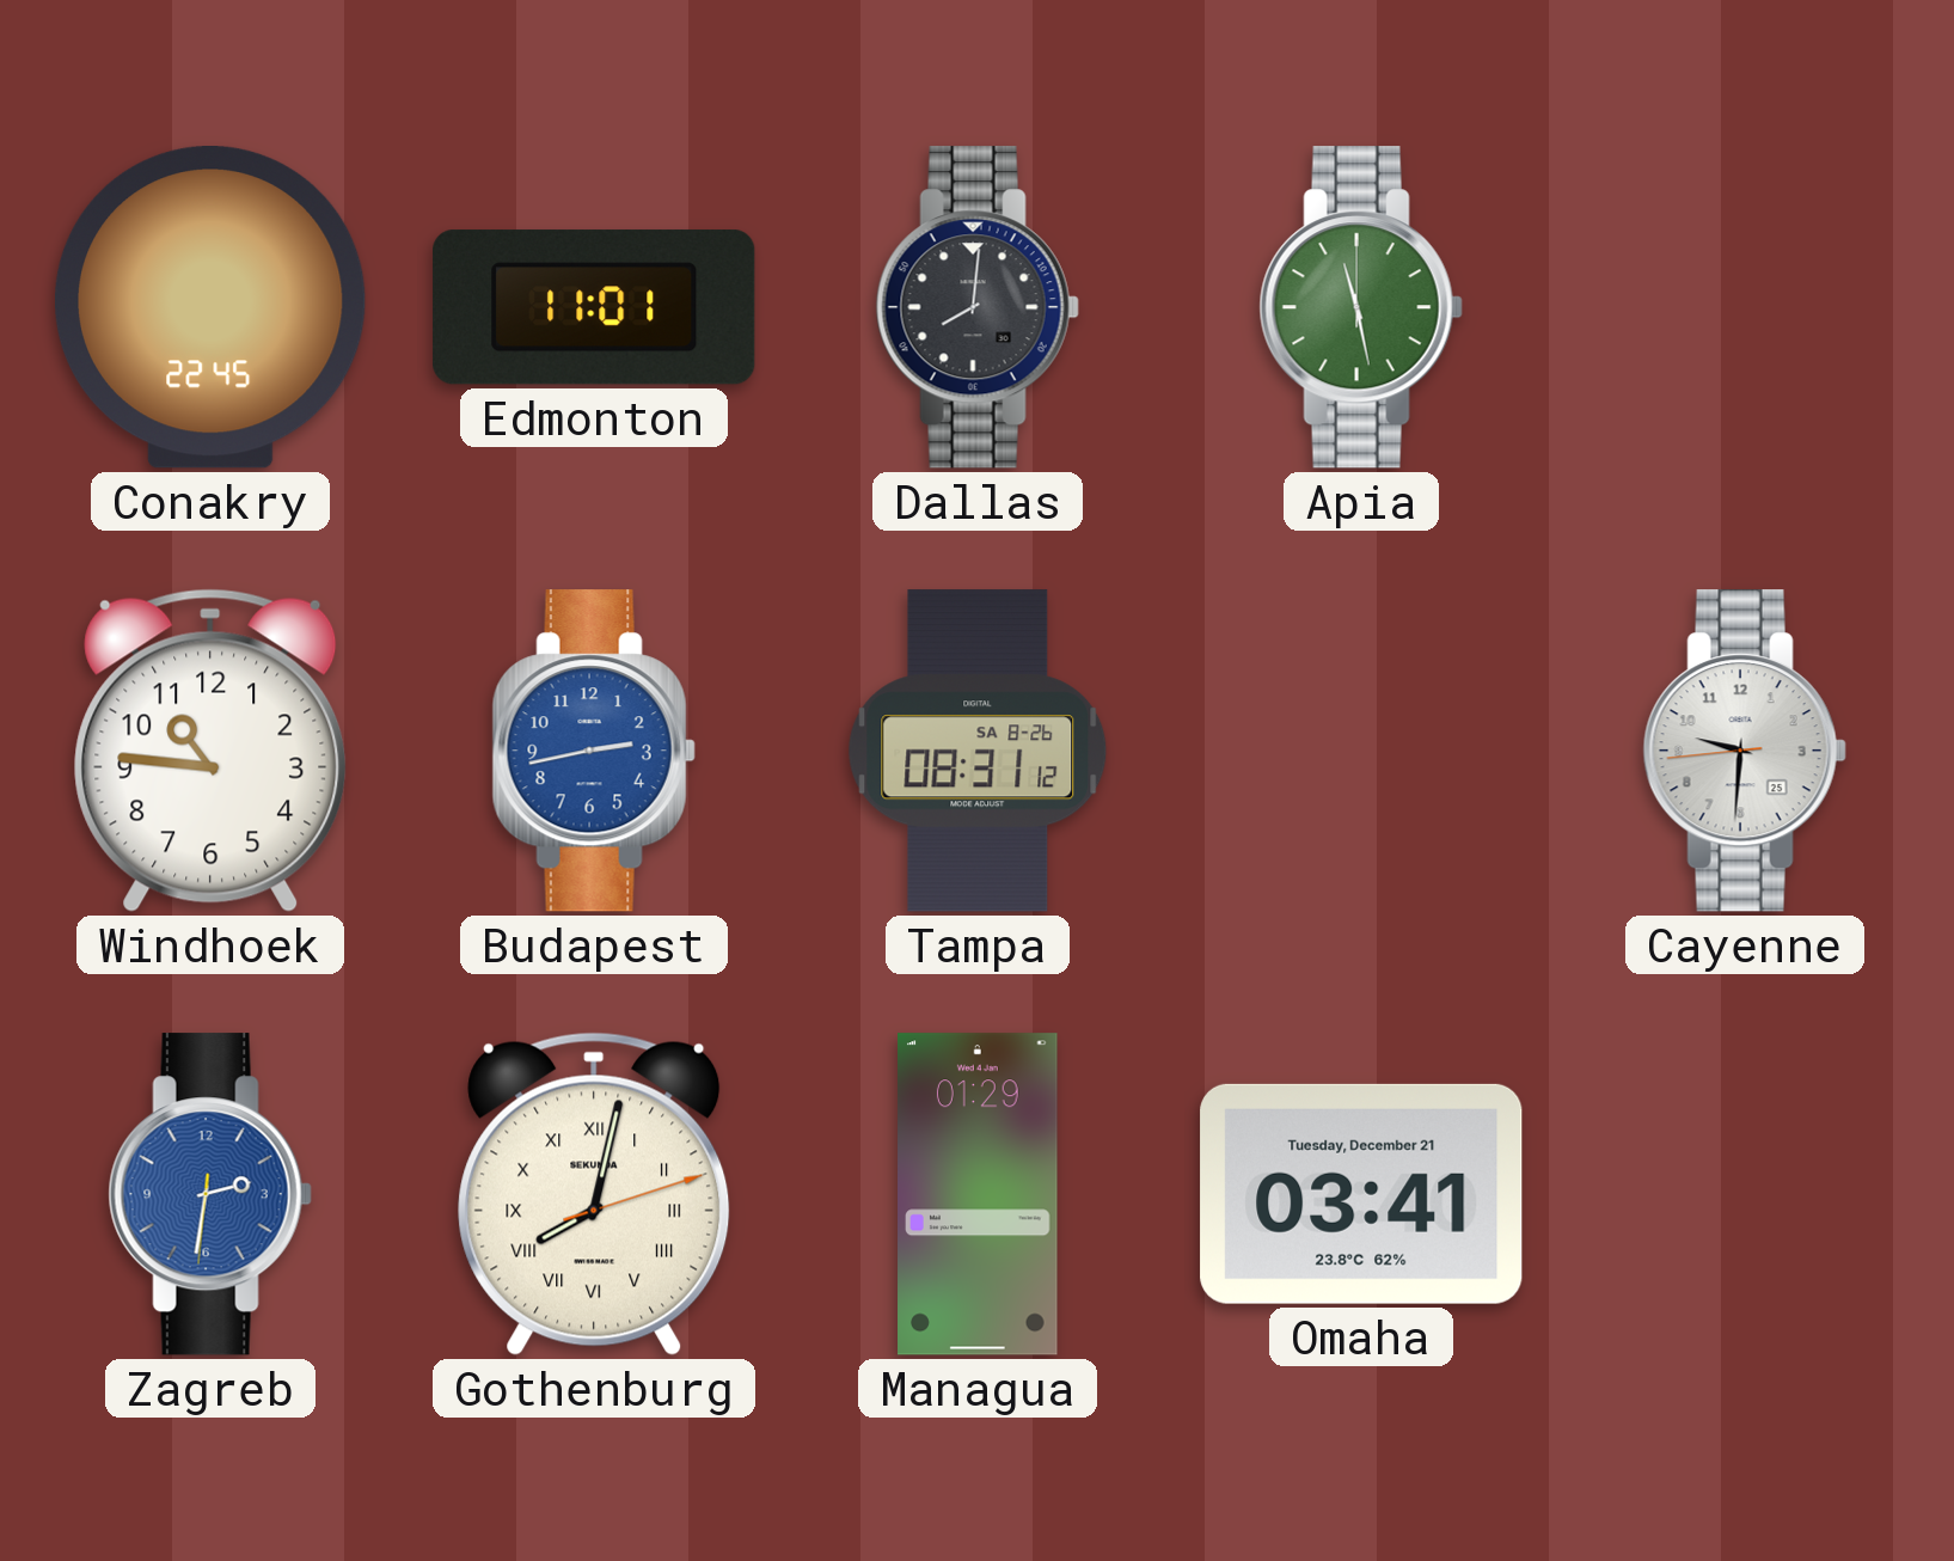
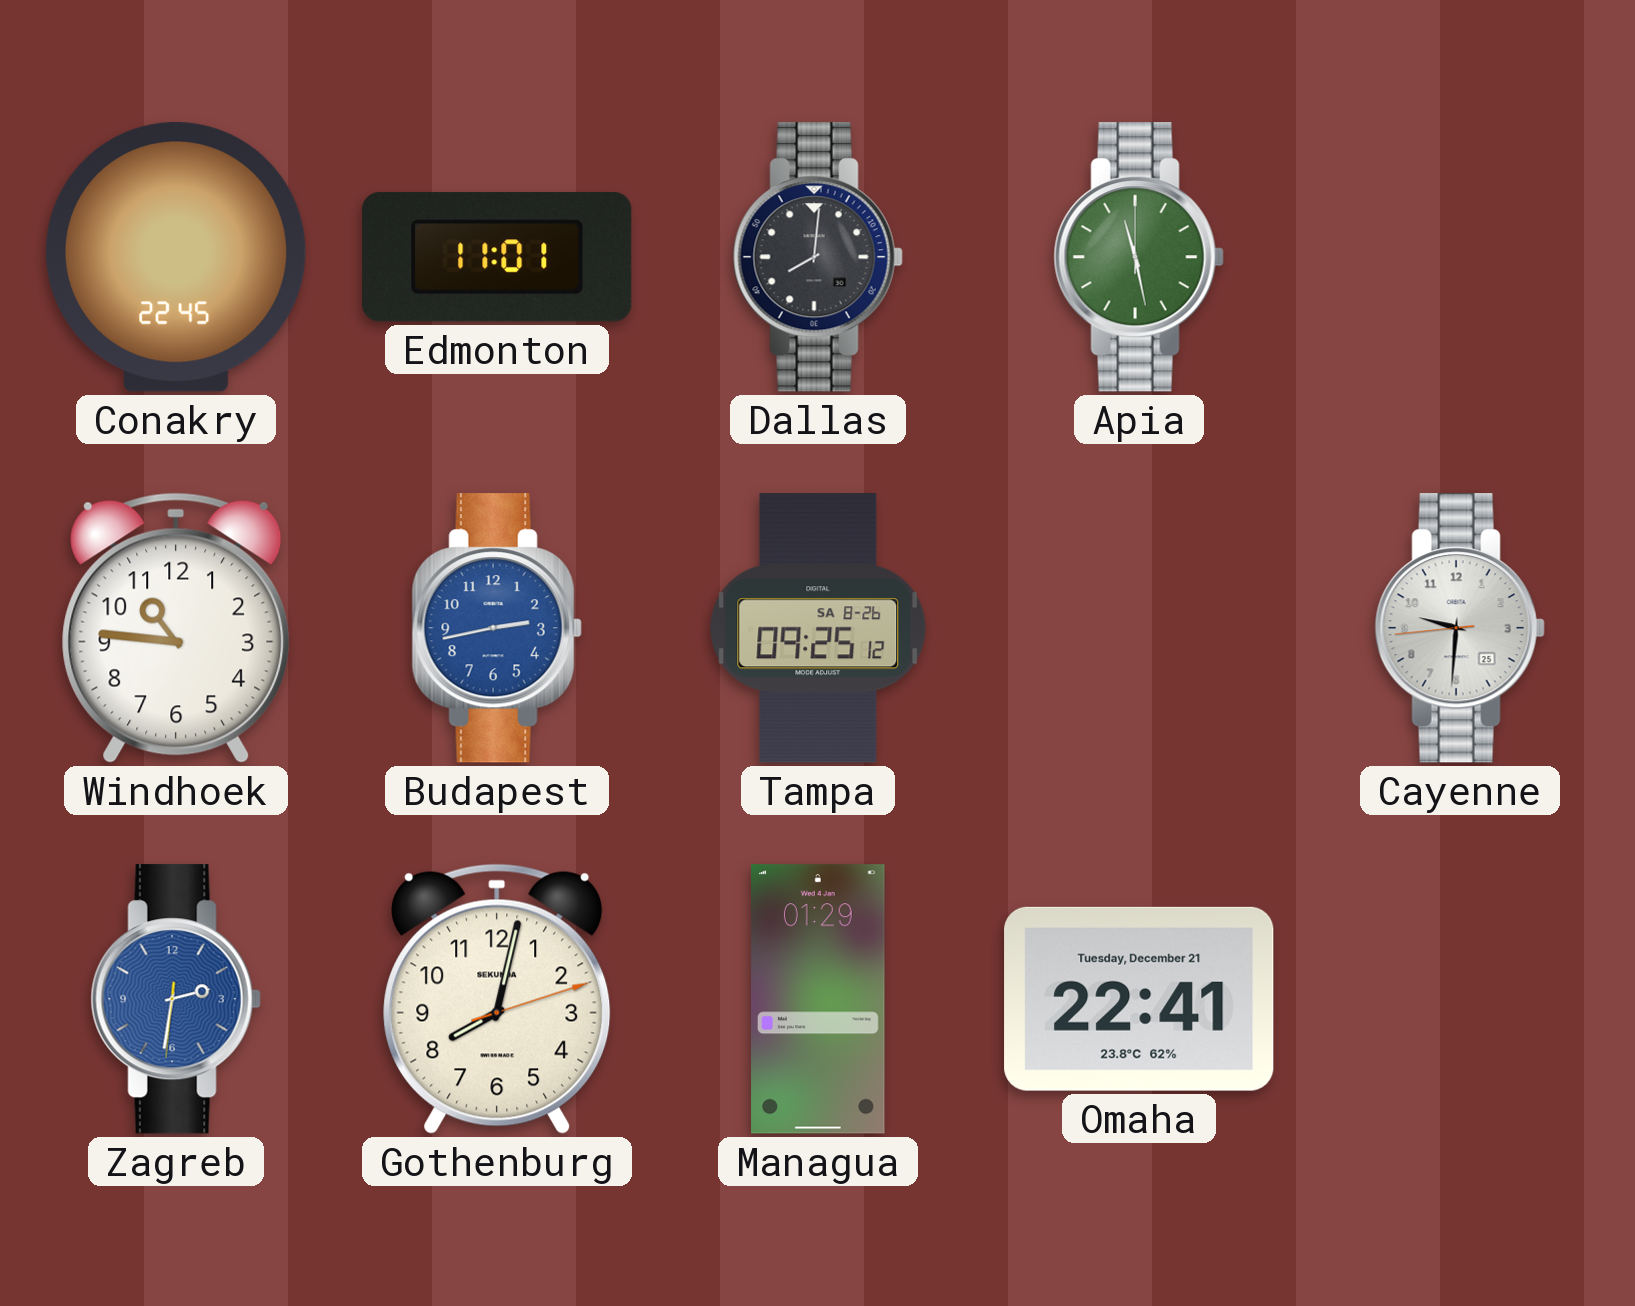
Tampa: 08:31 -> 09:25 (818, 628)
Gothenburg numerals: Roman -> Arabic (497, 999)
Omaha: 03:41 -> 22:41 (1139, 999)
